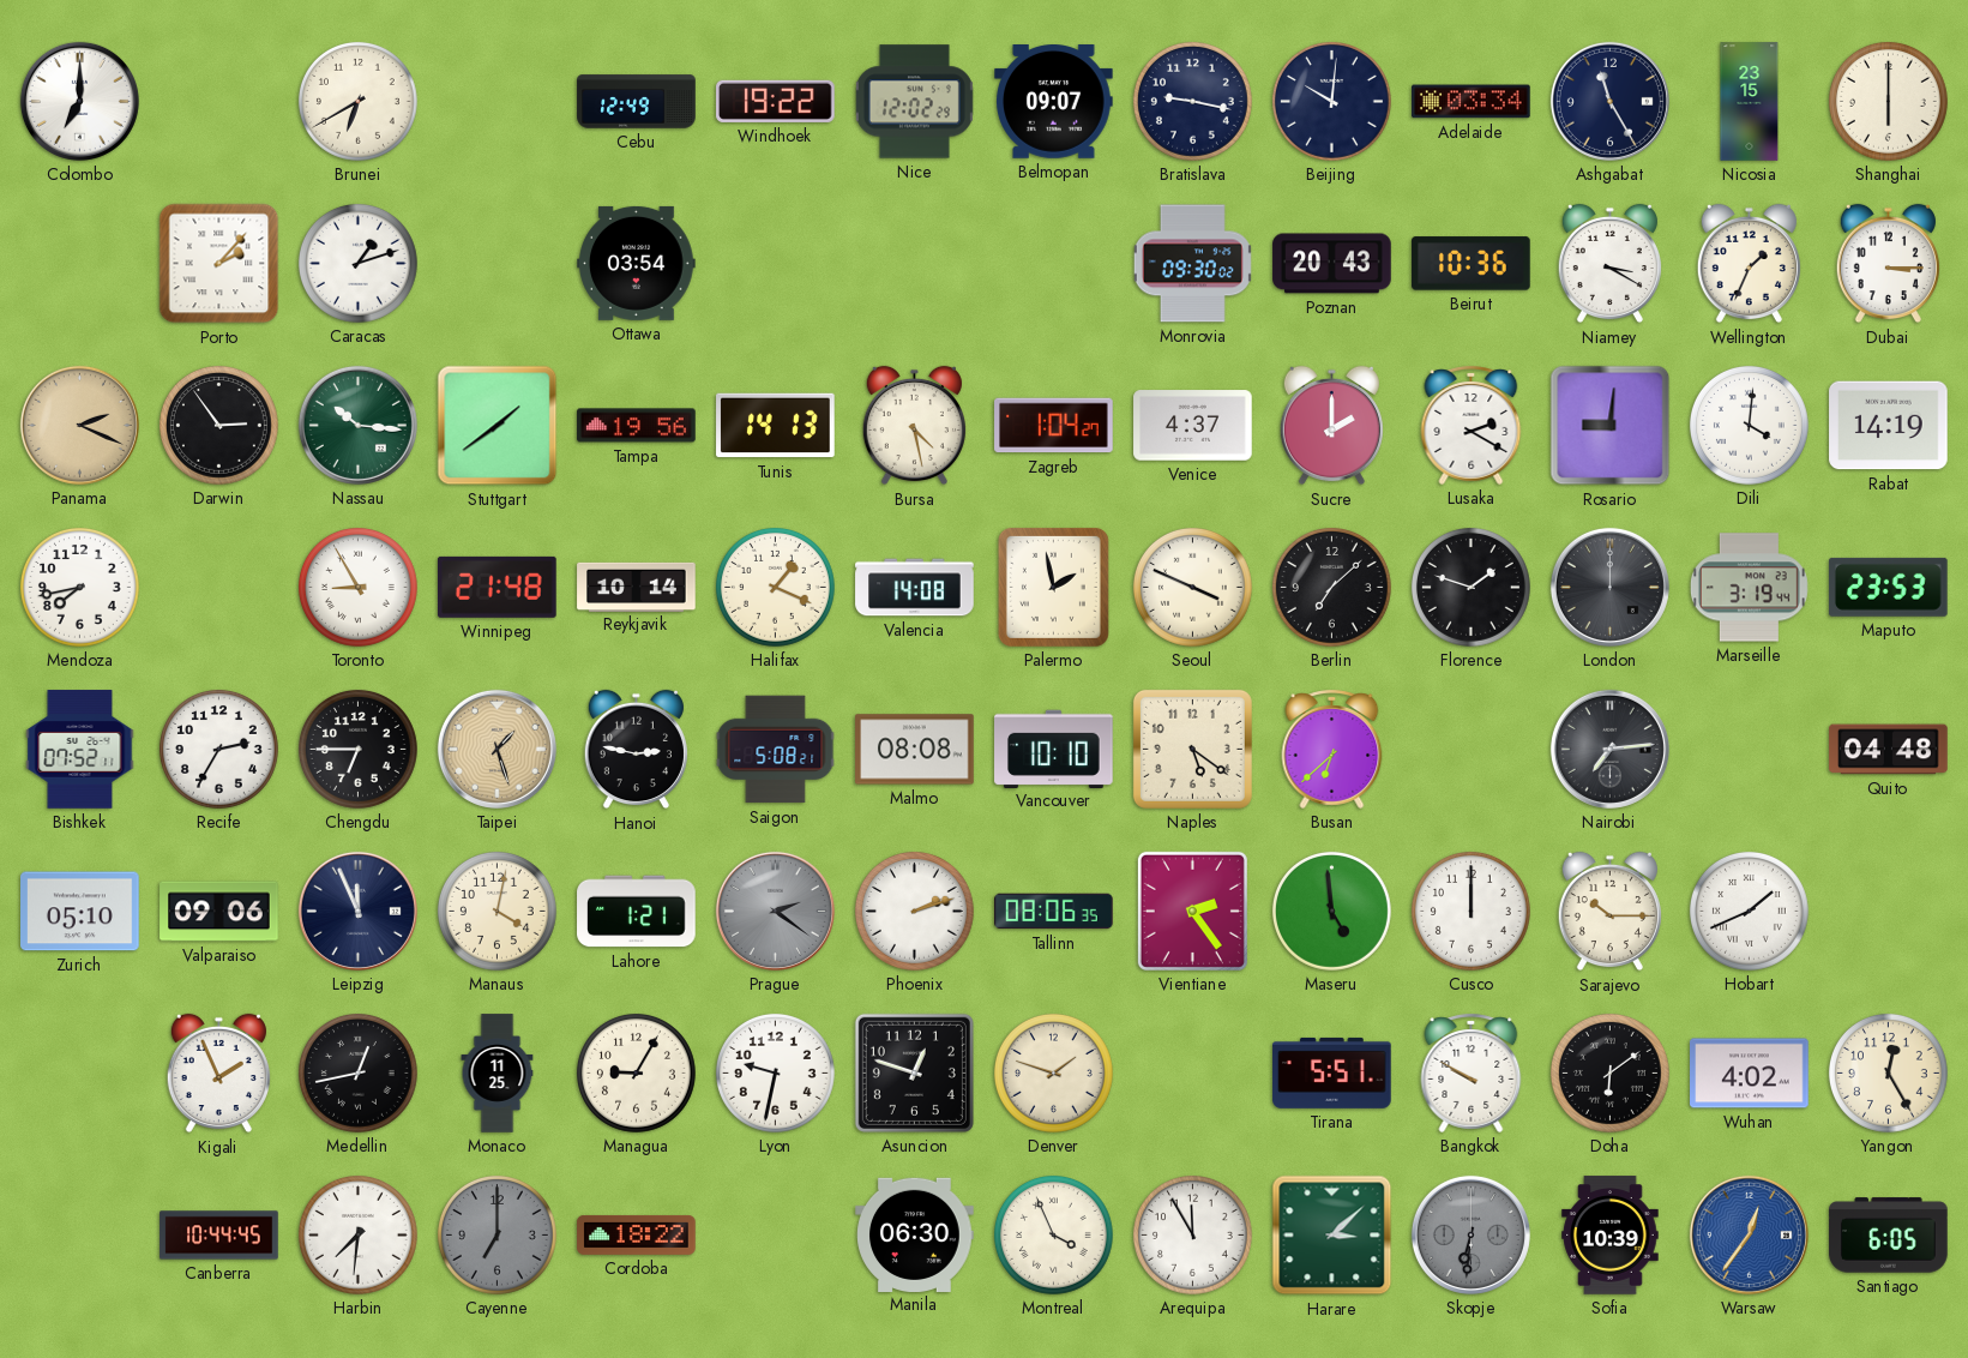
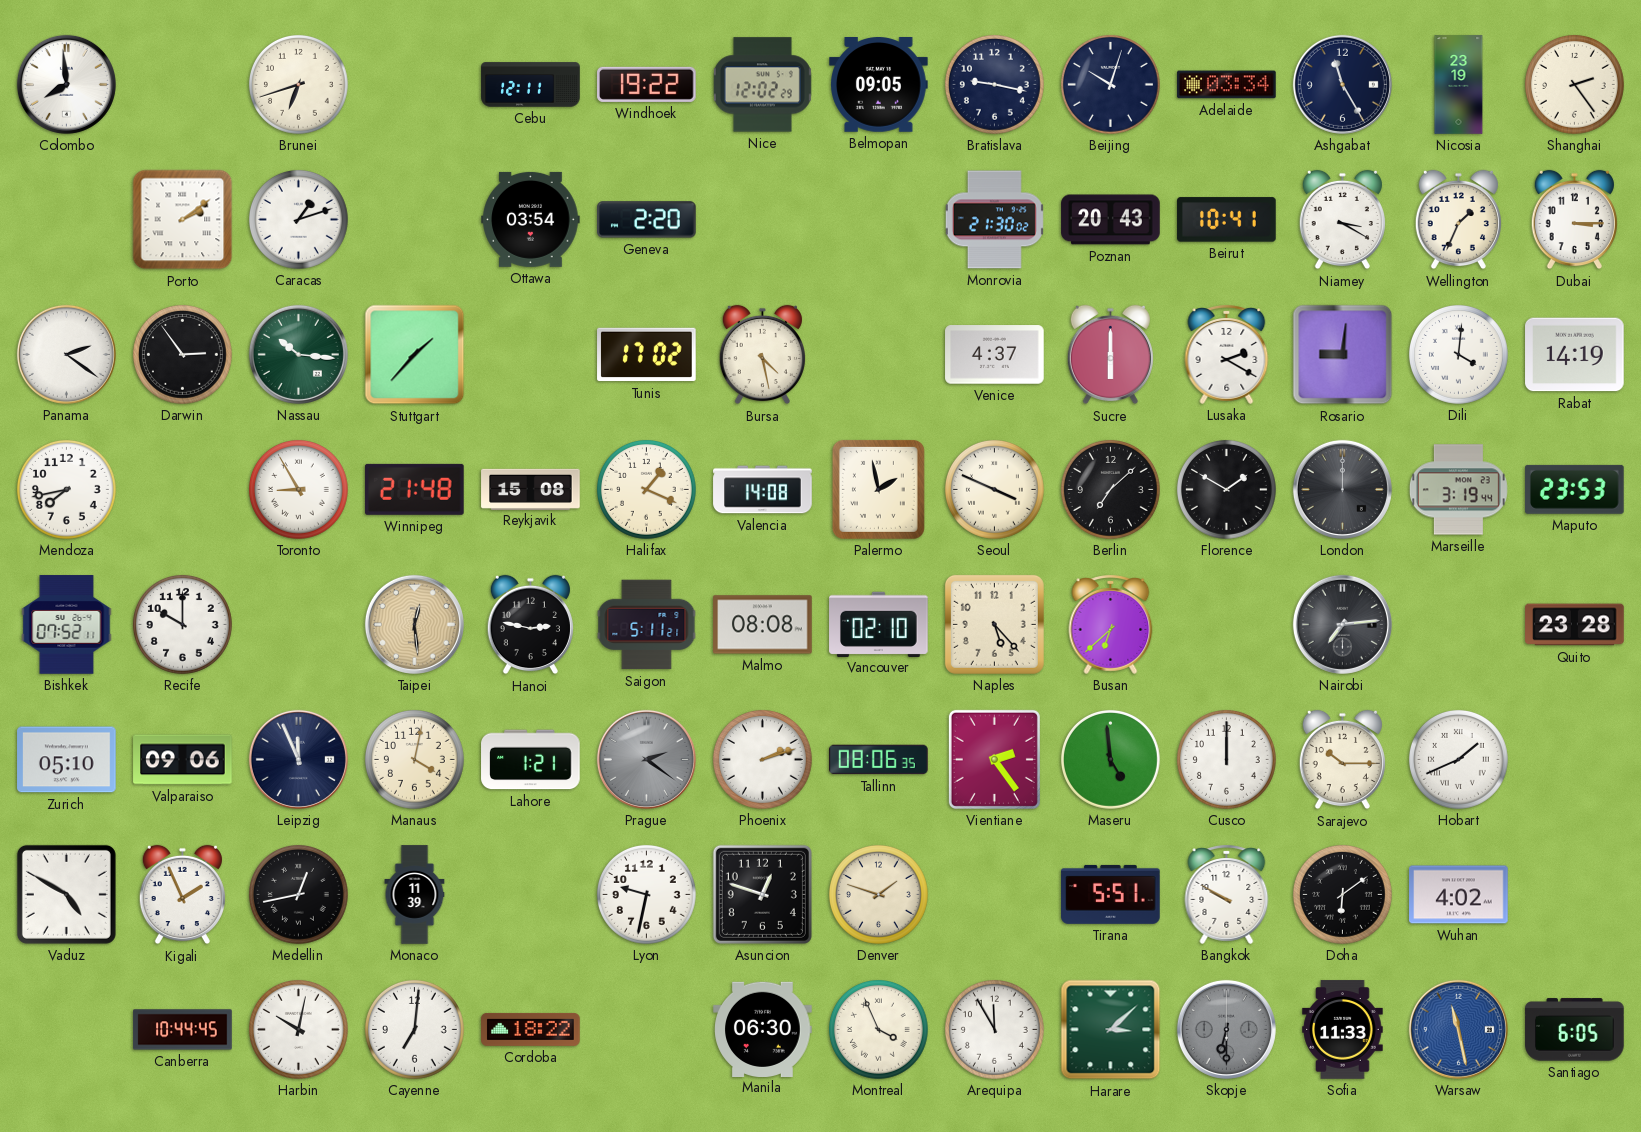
Colombo: 7:00 -> 7:59 (66, 84)
Brunei: 6:40 -> 6:42 (298, 84)
Cebu: 12:49 -> 12:11 (531, 85)
Belmopan: 09:07 -> 09:05 (879, 85)
Beijing: 10:01 -> 10:03 (1110, 84)
Nicosia: 23:15 -> 23:19 (1459, 85)
Shanghai: 6:00 -> 2:24 (1574, 84)
Porto: 2:07 -> 2:09 (183, 220)
Geneva: none -> 2:20 (647, 220)
Monrovia: 09:30 -> 21:30 (994, 220)
Beirut: 10:36 -> 10:41 (1227, 220)
Panama: 2:19 -> 2:21 (66, 354)
Panama dial: champagne -> white (66, 354)
Stuttgart: 1:39 -> 1:37 (415, 355)
Tampa: 19:56 -> none (637, 426)
Tunis: 14:13 -> 17:02 (647, 355)
Zagreb: 1:04 -> none (1054, 426)
Sucre: 2:00 -> 6:00 (1110, 355)
Reykjavik: 10:14 -> 15:08 (531, 489)
Florence: 1:48 -> 1:50 (1226, 489)
Recife: 2:35 -> 10:00 (182, 624)
Chengdu: 6:45 -> none (357, 749)
Taipei: 1:27 -> 12:29 (414, 624)
Saigon: 5:08 -> 5:11 (647, 625)
Vancouver: 10:10 -> 02:10 (879, 624)
Naples: 5:21 -> 5:23 (994, 624)
Quito: 04:48 -> 23:28 (1575, 625)
Vaduz: none -> 4:50 (66, 894)
Monaco: 11:25 -> 11:39 (415, 895)
Managua: 9:05 -> none (636, 1072)
Yangon: 12:25 -> none (1888, 1072)
Harbin: 7:31 -> 10:02 (298, 1029)
Cayenne: 7:00 -> 7:01 (414, 1029)
Cayenne dial: grey -> white (414, 1029)
Skopje: 6:31 -> 6:30 (1226, 1029)
Sofia: 10:39 -> 11:33 (1343, 1030)
Warsaw: 12:36 -> 11:28 (1458, 1029)
